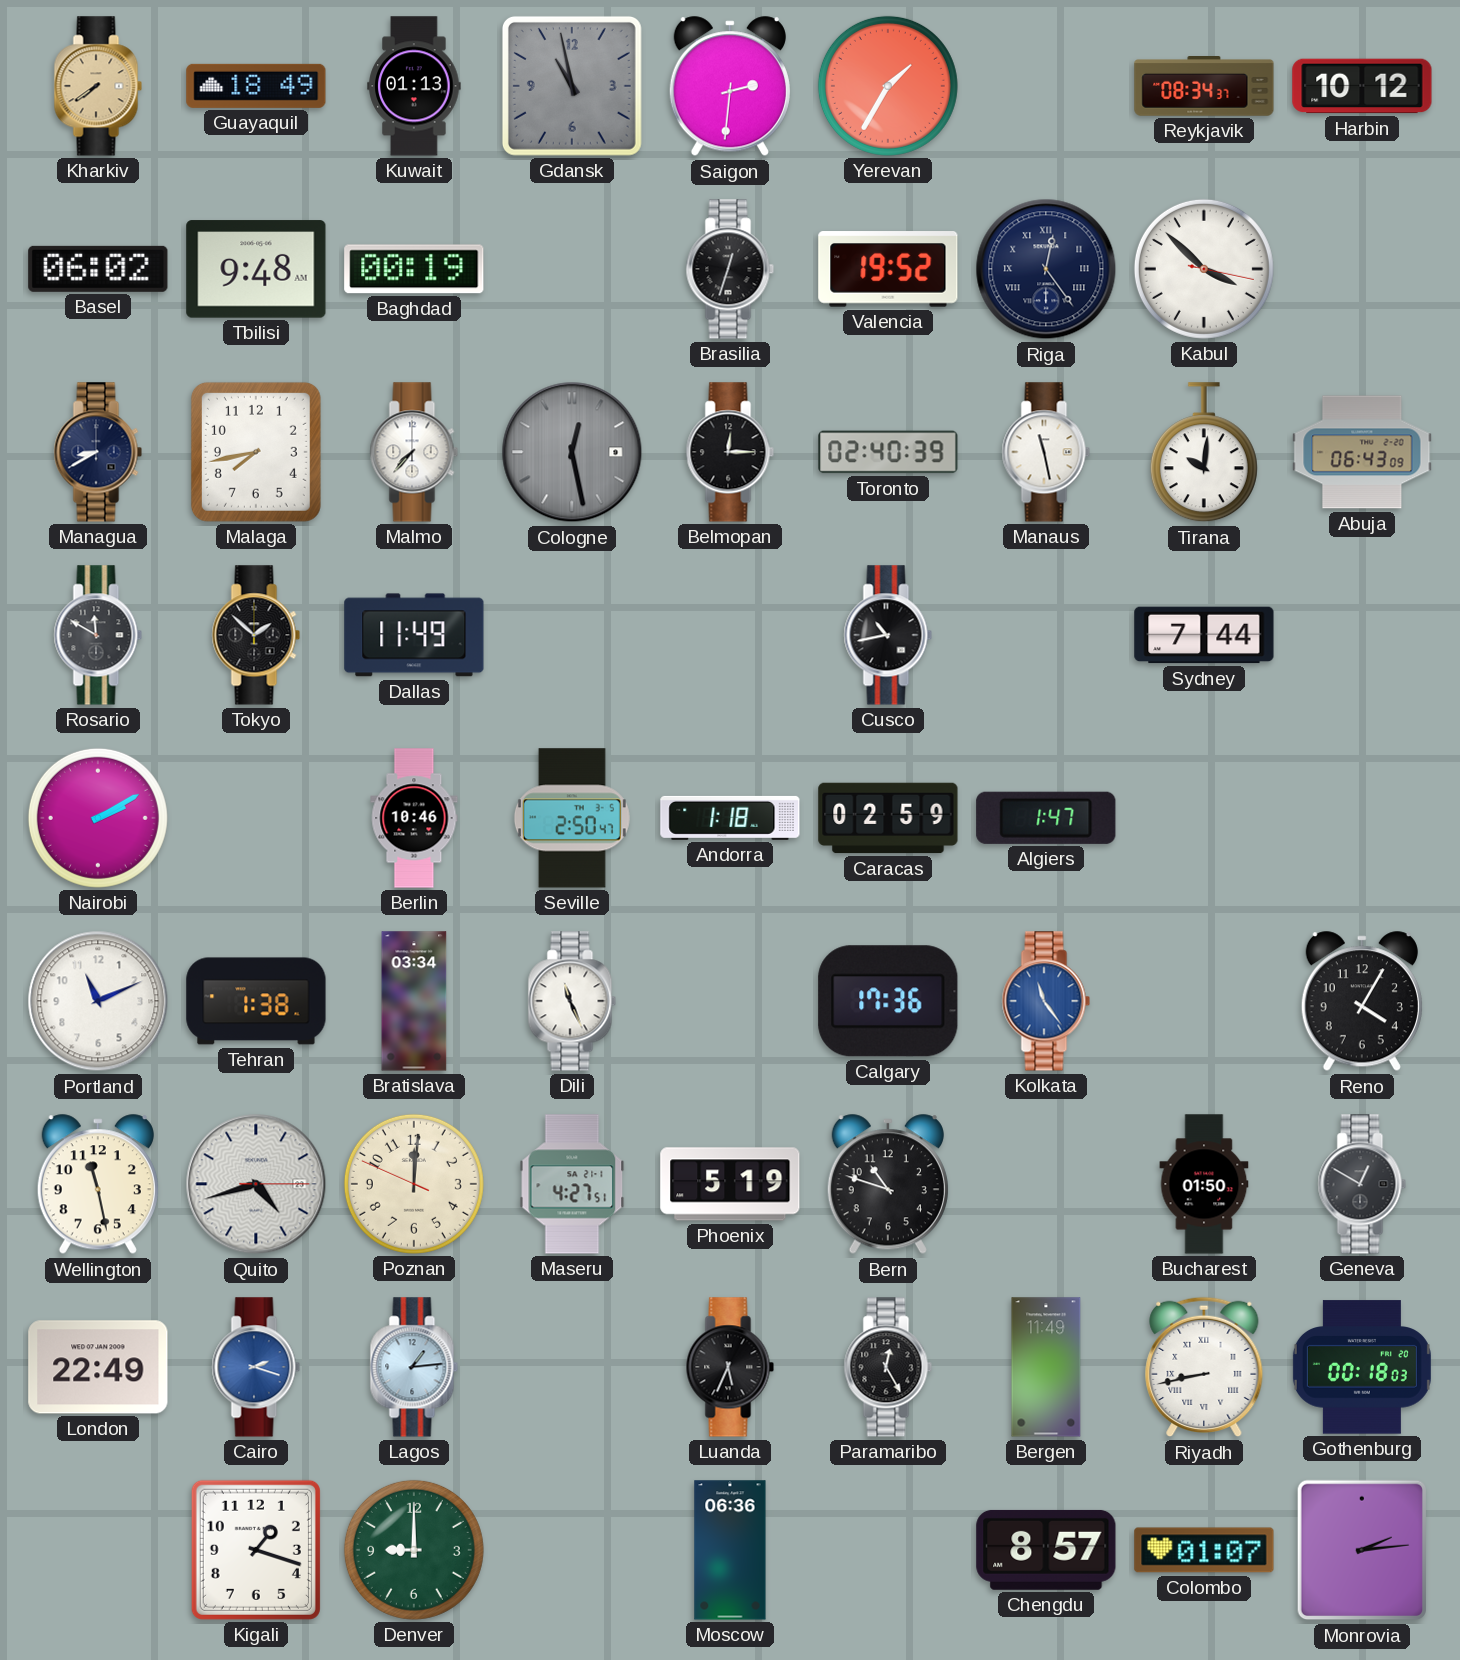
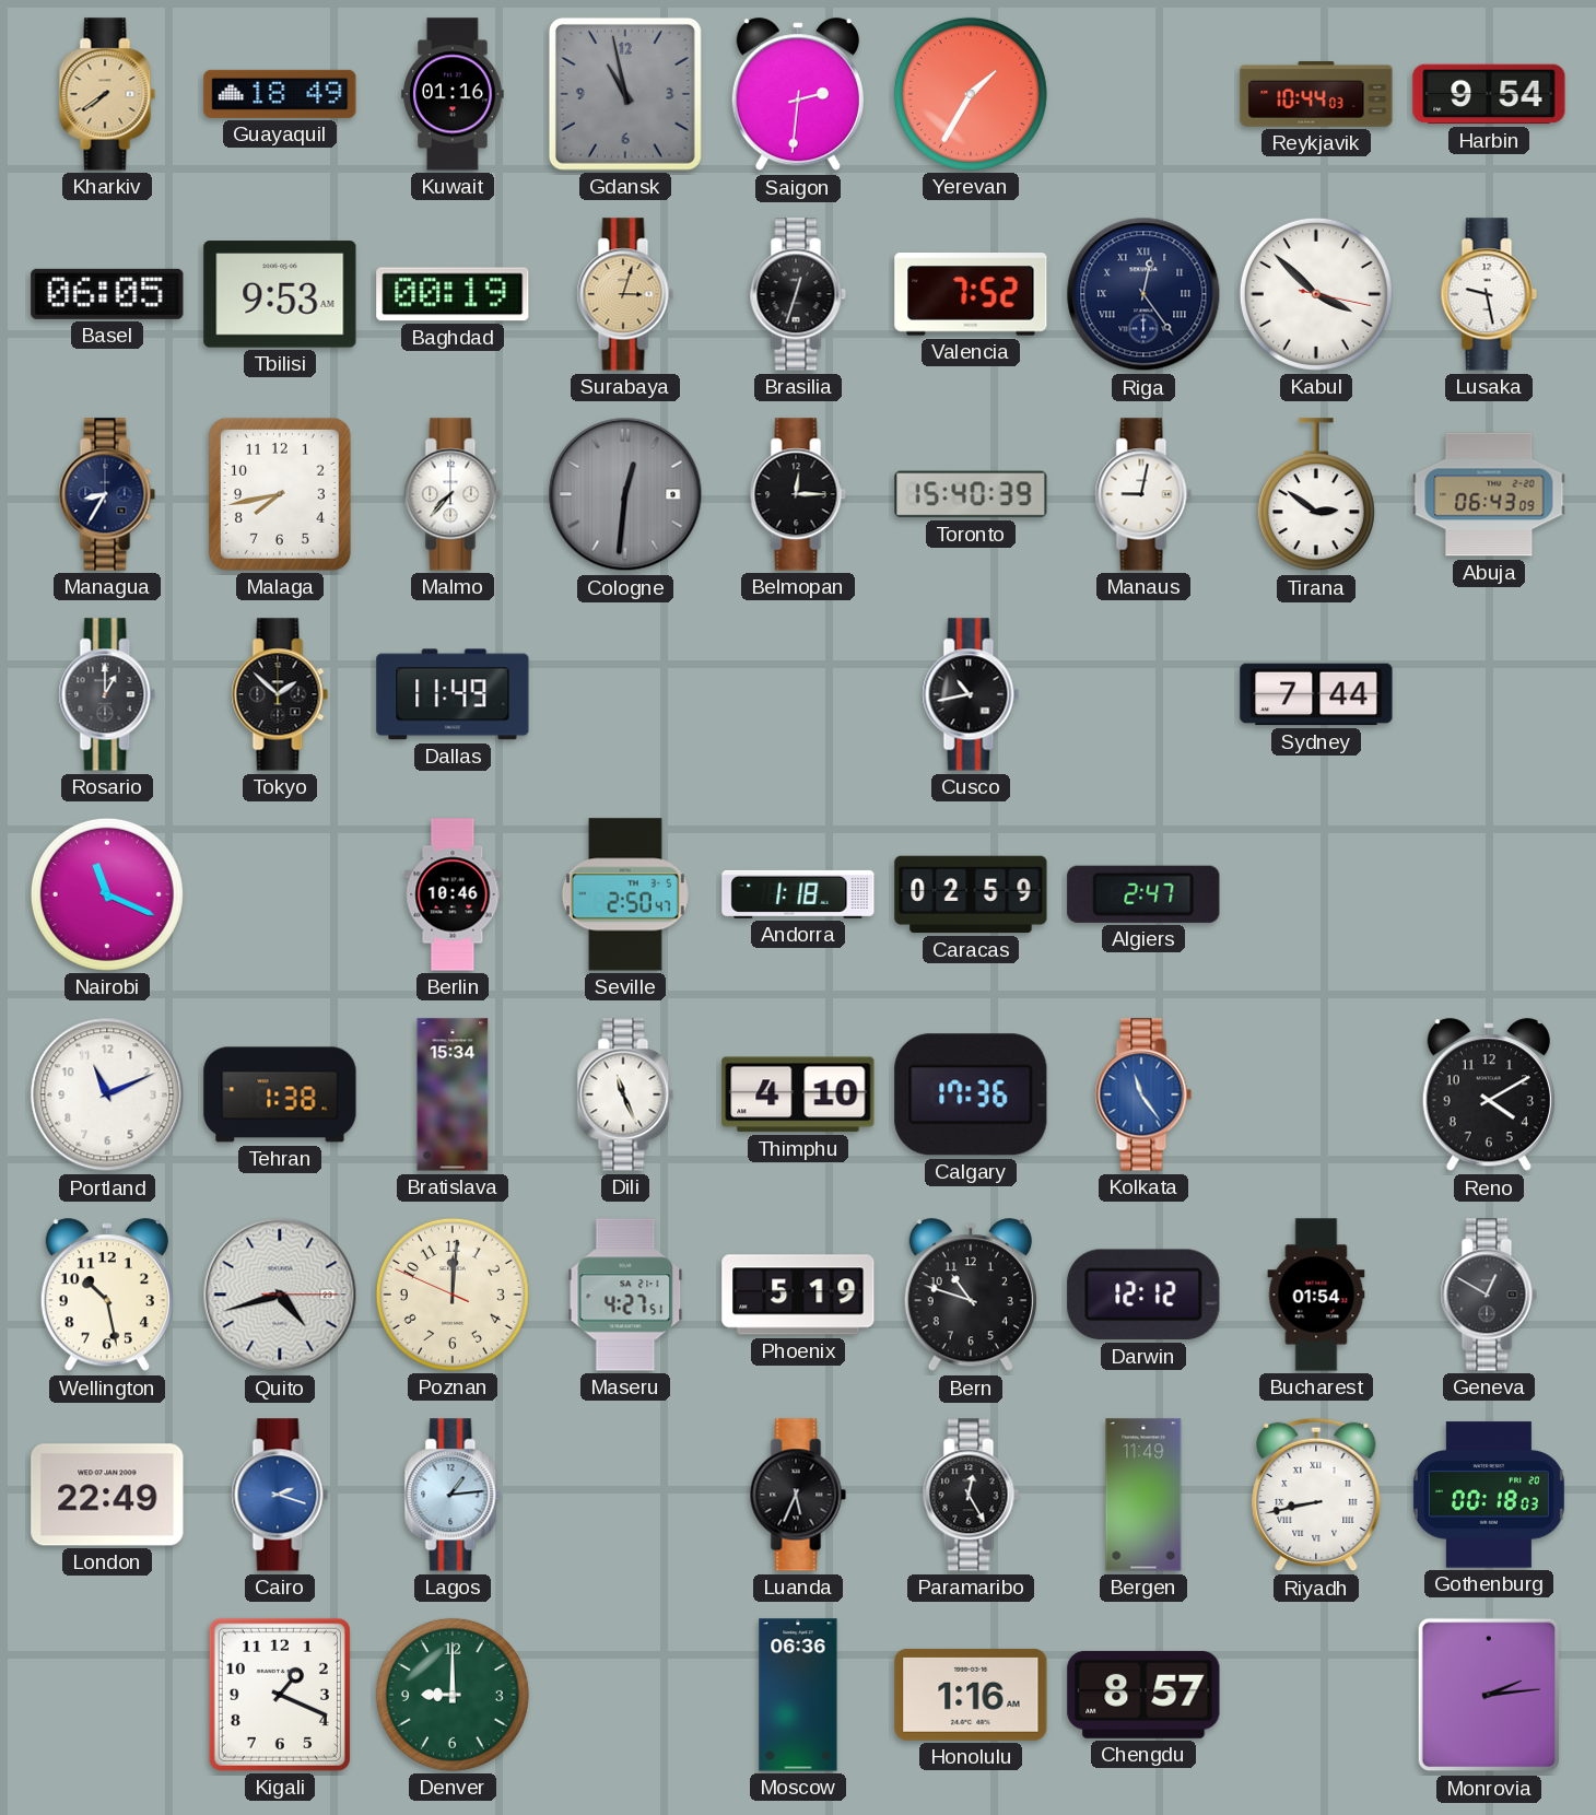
Kuwait: 01:13 -> 01:16 (453, 94)
Reykjavik: 08:34 -> 10:44 (1316, 95)
Harbin: 10:12 -> 9:54 (1489, 94)
Basel: 06:02 -> 06:05 (107, 294)
Tbilisi: 9:48 -> 9:53 (280, 294)
Surabaya: none -> 3:03 (625, 294)
Valencia: 19:52 -> 7:52 (971, 294)
Lusaka: none -> 9:28 (1489, 294)
Managua: 8:40 -> 8:35 (107, 494)
Cologne: 12:28 -> 12:31 (625, 494)
Toronto: 02:40 -> 15:40 (971, 494)
Manaus: 11:28 -> 9:02 (1143, 494)
Tirana: 10:01 -> 2:51 (1316, 495)
Rosario: 11:50 -> 1:00 (107, 694)
Nairobi: 2:10 -> 11:19 (107, 894)
Algiers: 1:47 -> 2:47 (1143, 894)
Bratislava: 03:34 -> 15:34 (453, 1094)
Thimphu: none -> 4:10 (798, 1094)
Reno: 4:05 -> 4:10 (1489, 1096)
Wellington: 11:28 -> 10:28 (107, 1296)
Darwin: none -> 12:12 (1143, 1295)
Bucharest: 01:50 -> 01:54 (1316, 1295)
Kigali: 1:18 -> 1:19 (280, 1695)
Honolulu: none -> 1:16 (971, 1695)
Colombo: 01:07 -> none (1204, 1550)
